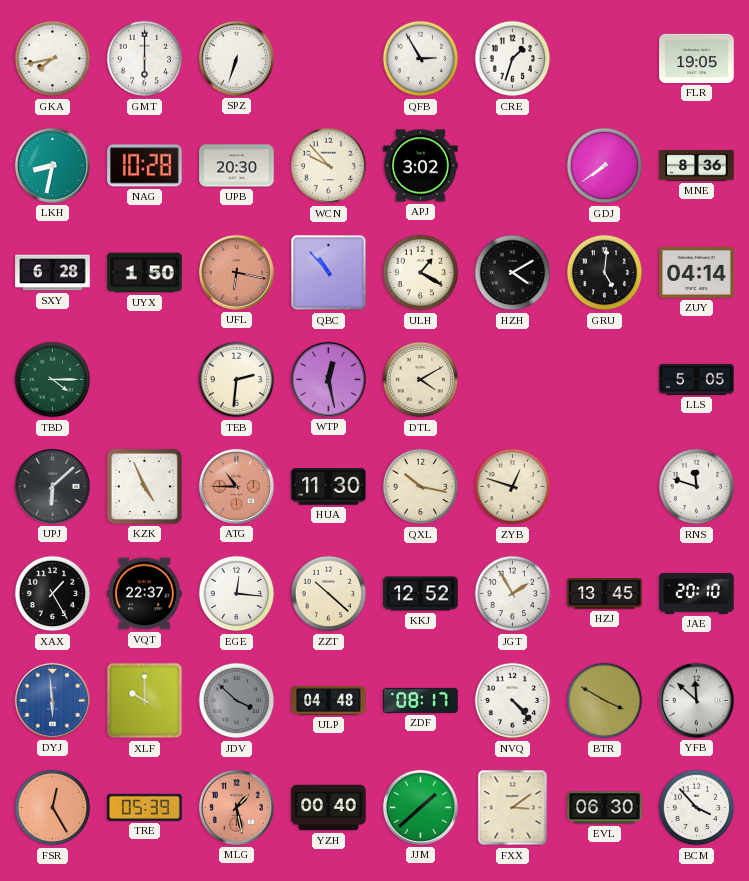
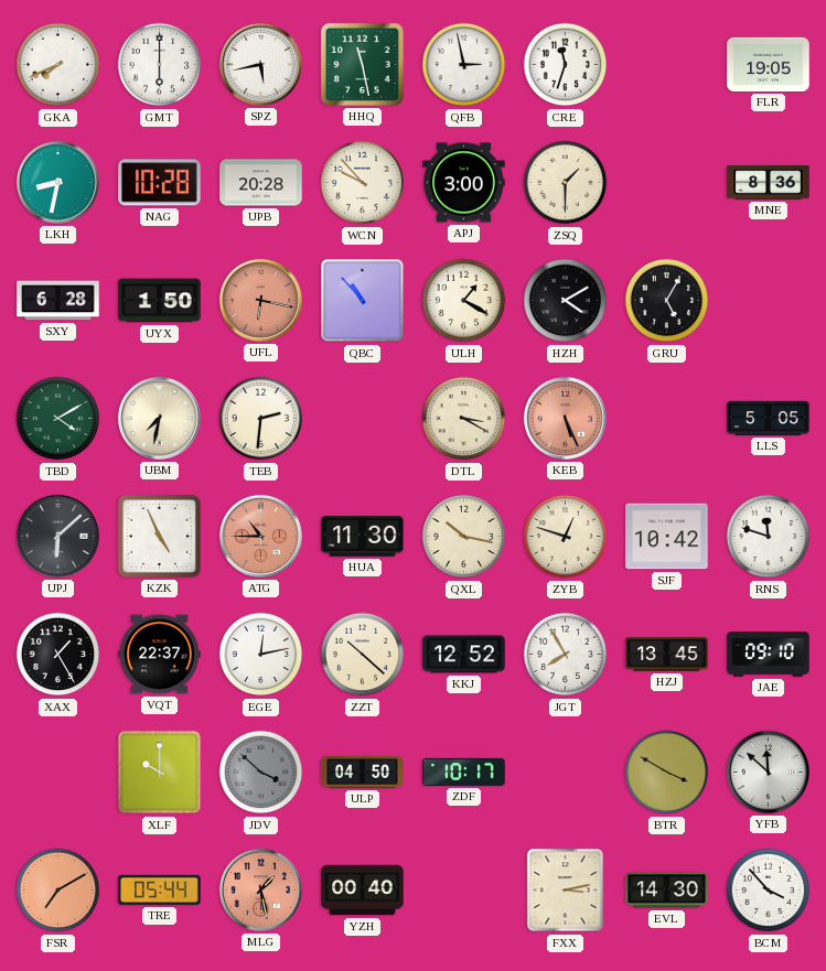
GKA: 7:43 -> 7:41 (58, 65)
SPZ: 6:33 -> 5:43 (260, 64)
HHQ: none -> 11:28 (362, 64)
QFB: 2:55 -> 2:58 (464, 65)
CRE: 1:33 -> 11:33 (566, 65)
UPB: 20:30 -> 20:28 (261, 183)
APJ: 3:02 -> 3:00 (464, 183)
ZSQ: none -> 1:30 (566, 183)
GDJ: 7:39 -> none (605, 166)
GRU: 5:01 -> 5:05 (667, 301)
ZUY: 04:14 -> none (697, 272)
TBD: 4:15 -> 4:10 (58, 419)
UBM: none -> 7:32 (159, 418)
WTP: 12:28 -> none (328, 379)
DTL: 4:10 -> 3:20 (464, 419)
KEB: none -> 5:26 (565, 418)
SJF: none -> 10:42 (667, 537)
EGE: 12:16 -> 12:13 (261, 655)
JGT: 1:55 -> 7:55 (566, 655)
JAE: 20:10 -> 09:10 (769, 655)
DYJ: 5:59 -> none (52, 700)
ULP: 04:48 -> 04:50 (363, 773)
ZDF: 08:17 -> 10:17 (464, 772)
NVQ: 4:23 -> none (513, 701)
FSR: 12:25 -> 7:10 (58, 891)
TRE: 05:39 -> 05:44 (160, 889)
JJM: 1:38 -> none (420, 807)
FXX: 3:09 -> 3:13 (566, 891)
EVL: 06:30 -> 14:30 (667, 891)
